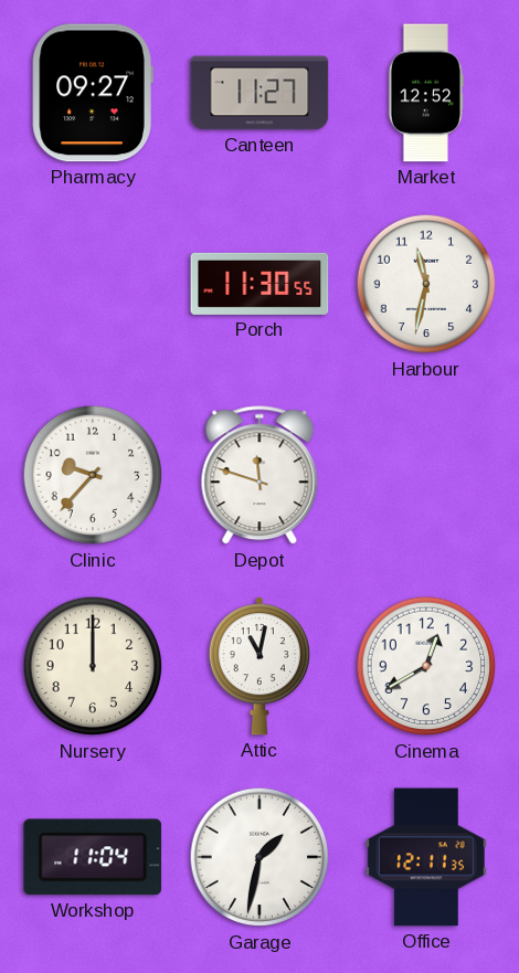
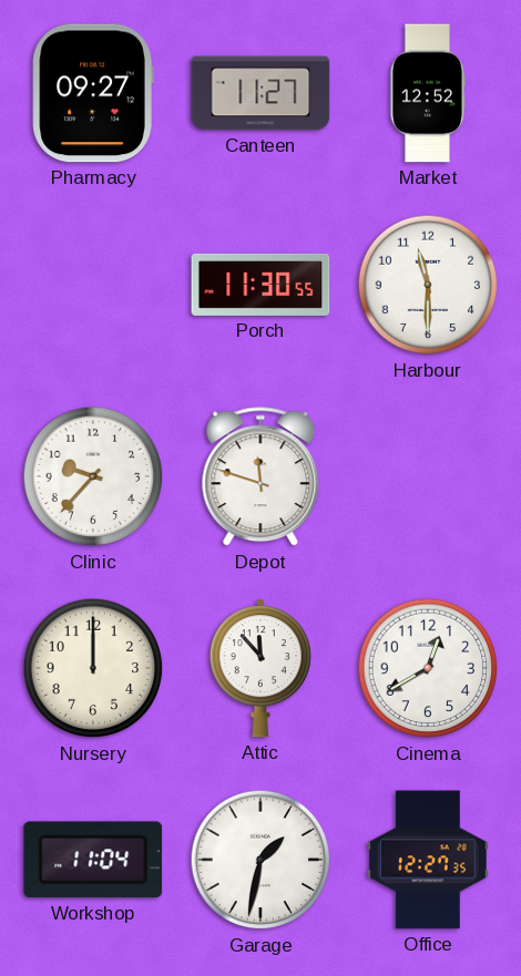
Harbour: 11:32 -> 11:30 (428, 285)
Attic: 11:02 -> 11:53 (260, 668)
Office: 12:11 -> 12:27 (429, 860)
